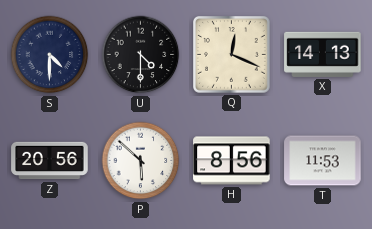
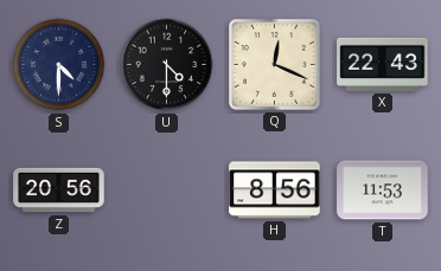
X: 14:13 -> 22:43 (383, 64)
P: 5:52 -> none (141, 161)
